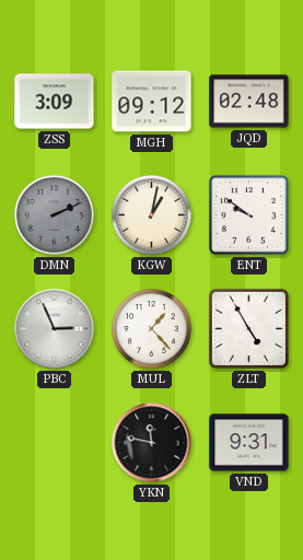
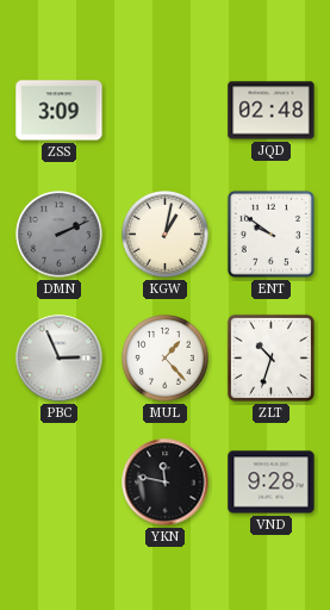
MGH: 09:12 -> none (152, 102)
ZLT: 4:55 -> 10:33 (270, 357)
VND: 9:31 -> 9:28 (272, 483)
